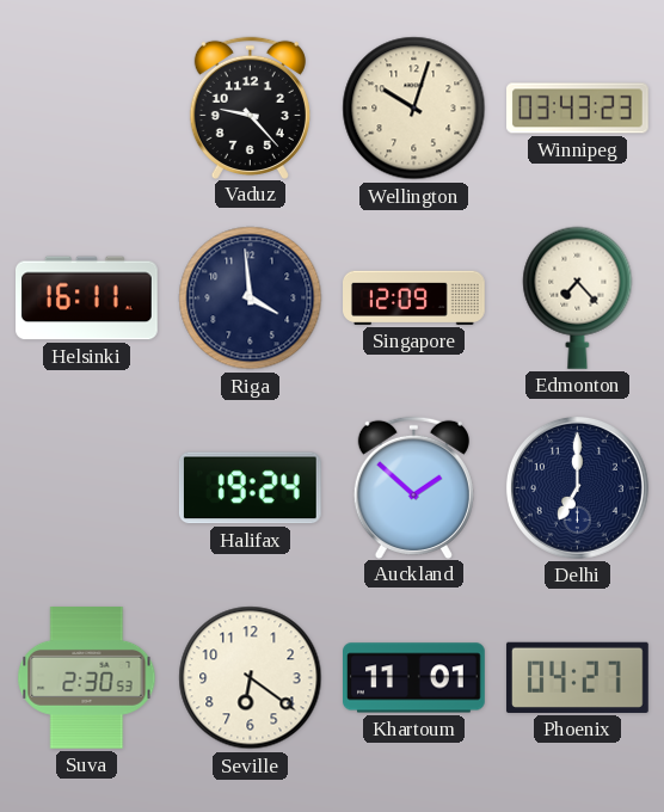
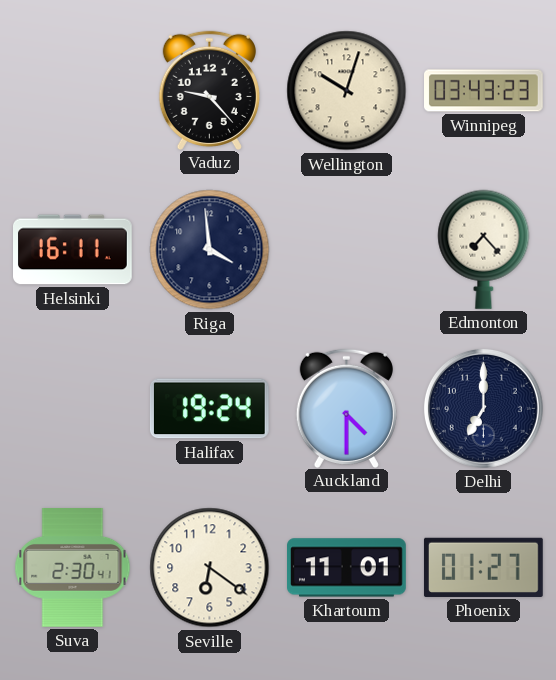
Singapore: 12:09 -> none (414, 297)
Auckland: 1:52 -> 4:30 (346, 408)
Suva: 2:30:53 -> 2:30:41 (73, 568)
Phoenix: 04:27 -> 01:27 (483, 567)
